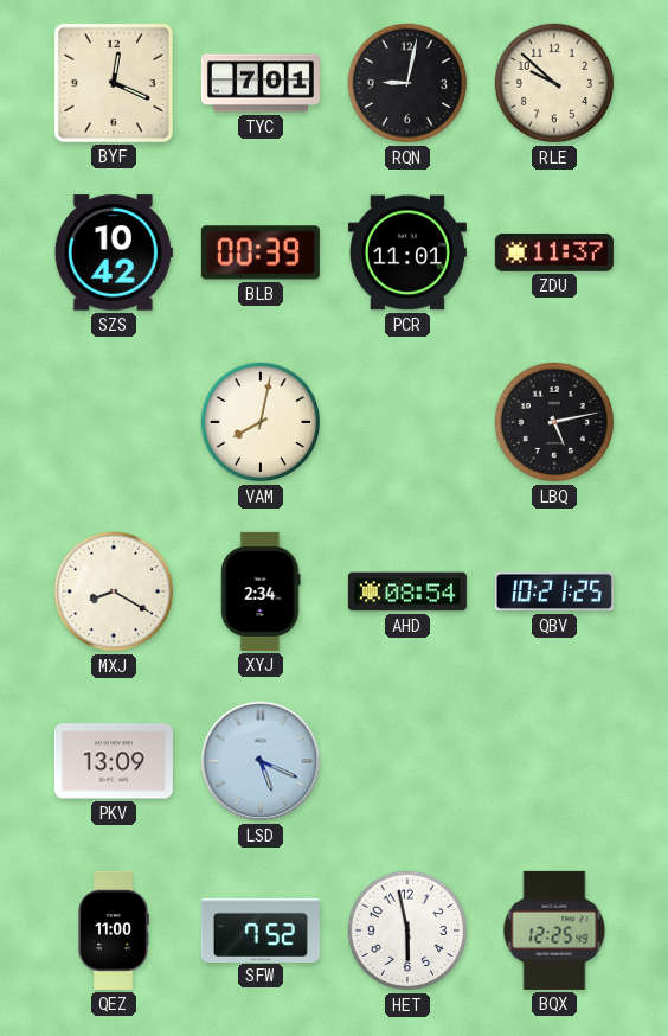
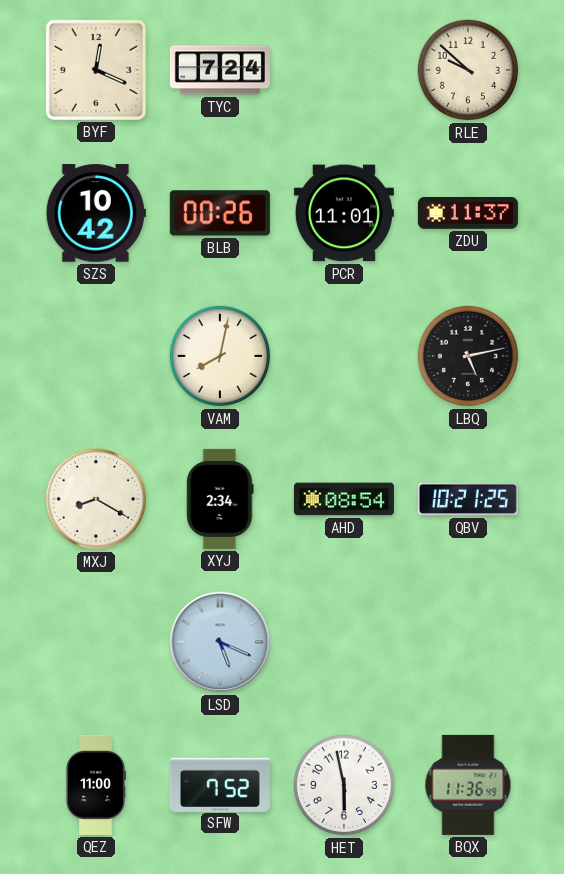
TYC: 7:01 -> 7:24 (220, 70)
RQN: 9:02 -> none (407, 83)
BLB: 00:39 -> 00:26 (220, 213)
PKV: 13:09 -> none (114, 761)
BQX: 12:25 -> 11:36 (468, 785)
